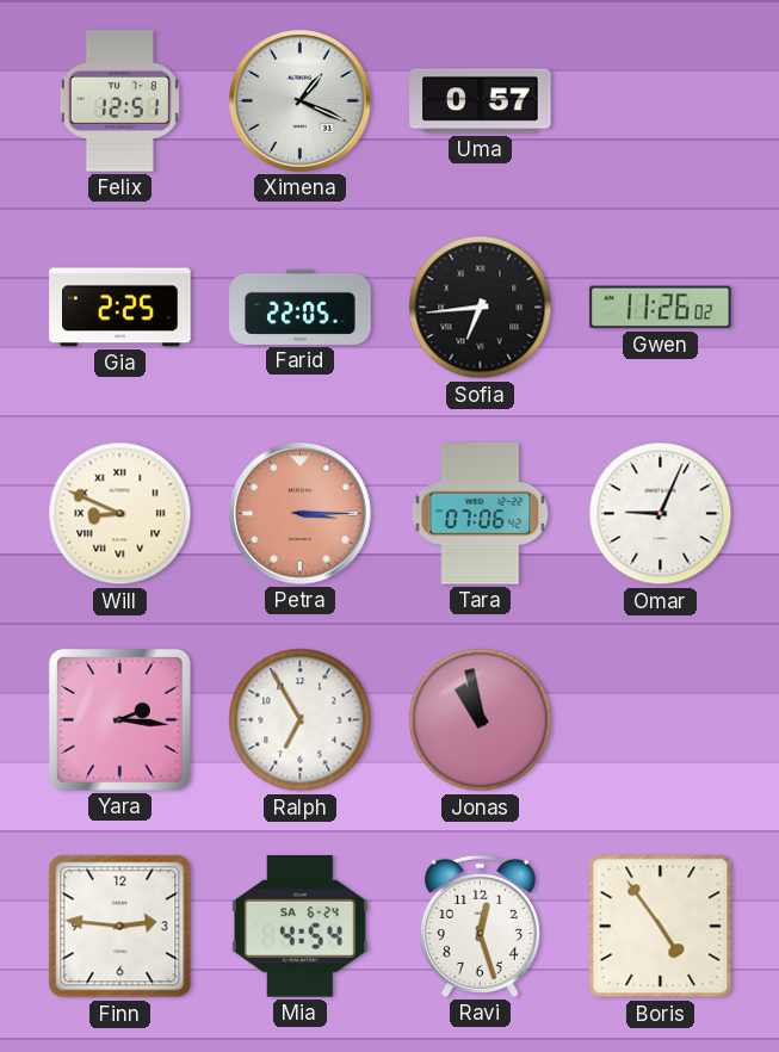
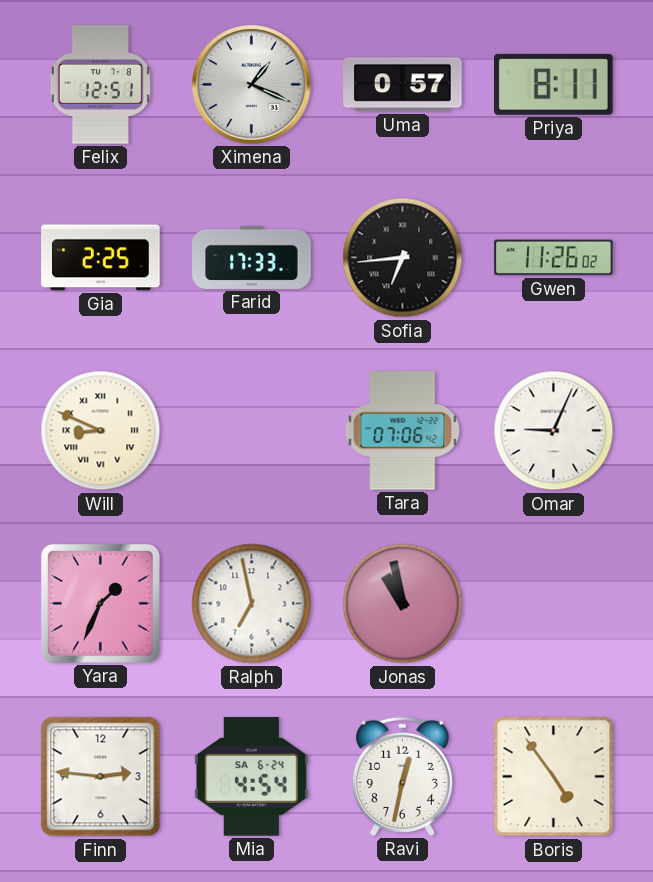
Priya: none -> 8:11 (554, 84)
Farid: 22:05 -> 17:33 (252, 257)
Petra: 3:15 -> none (301, 514)
Yara: 2:16 -> 1:34 (100, 603)
Ralph: 6:55 -> 6:58 (252, 604)
Ravi: 12:27 -> 12:32 (402, 776)
